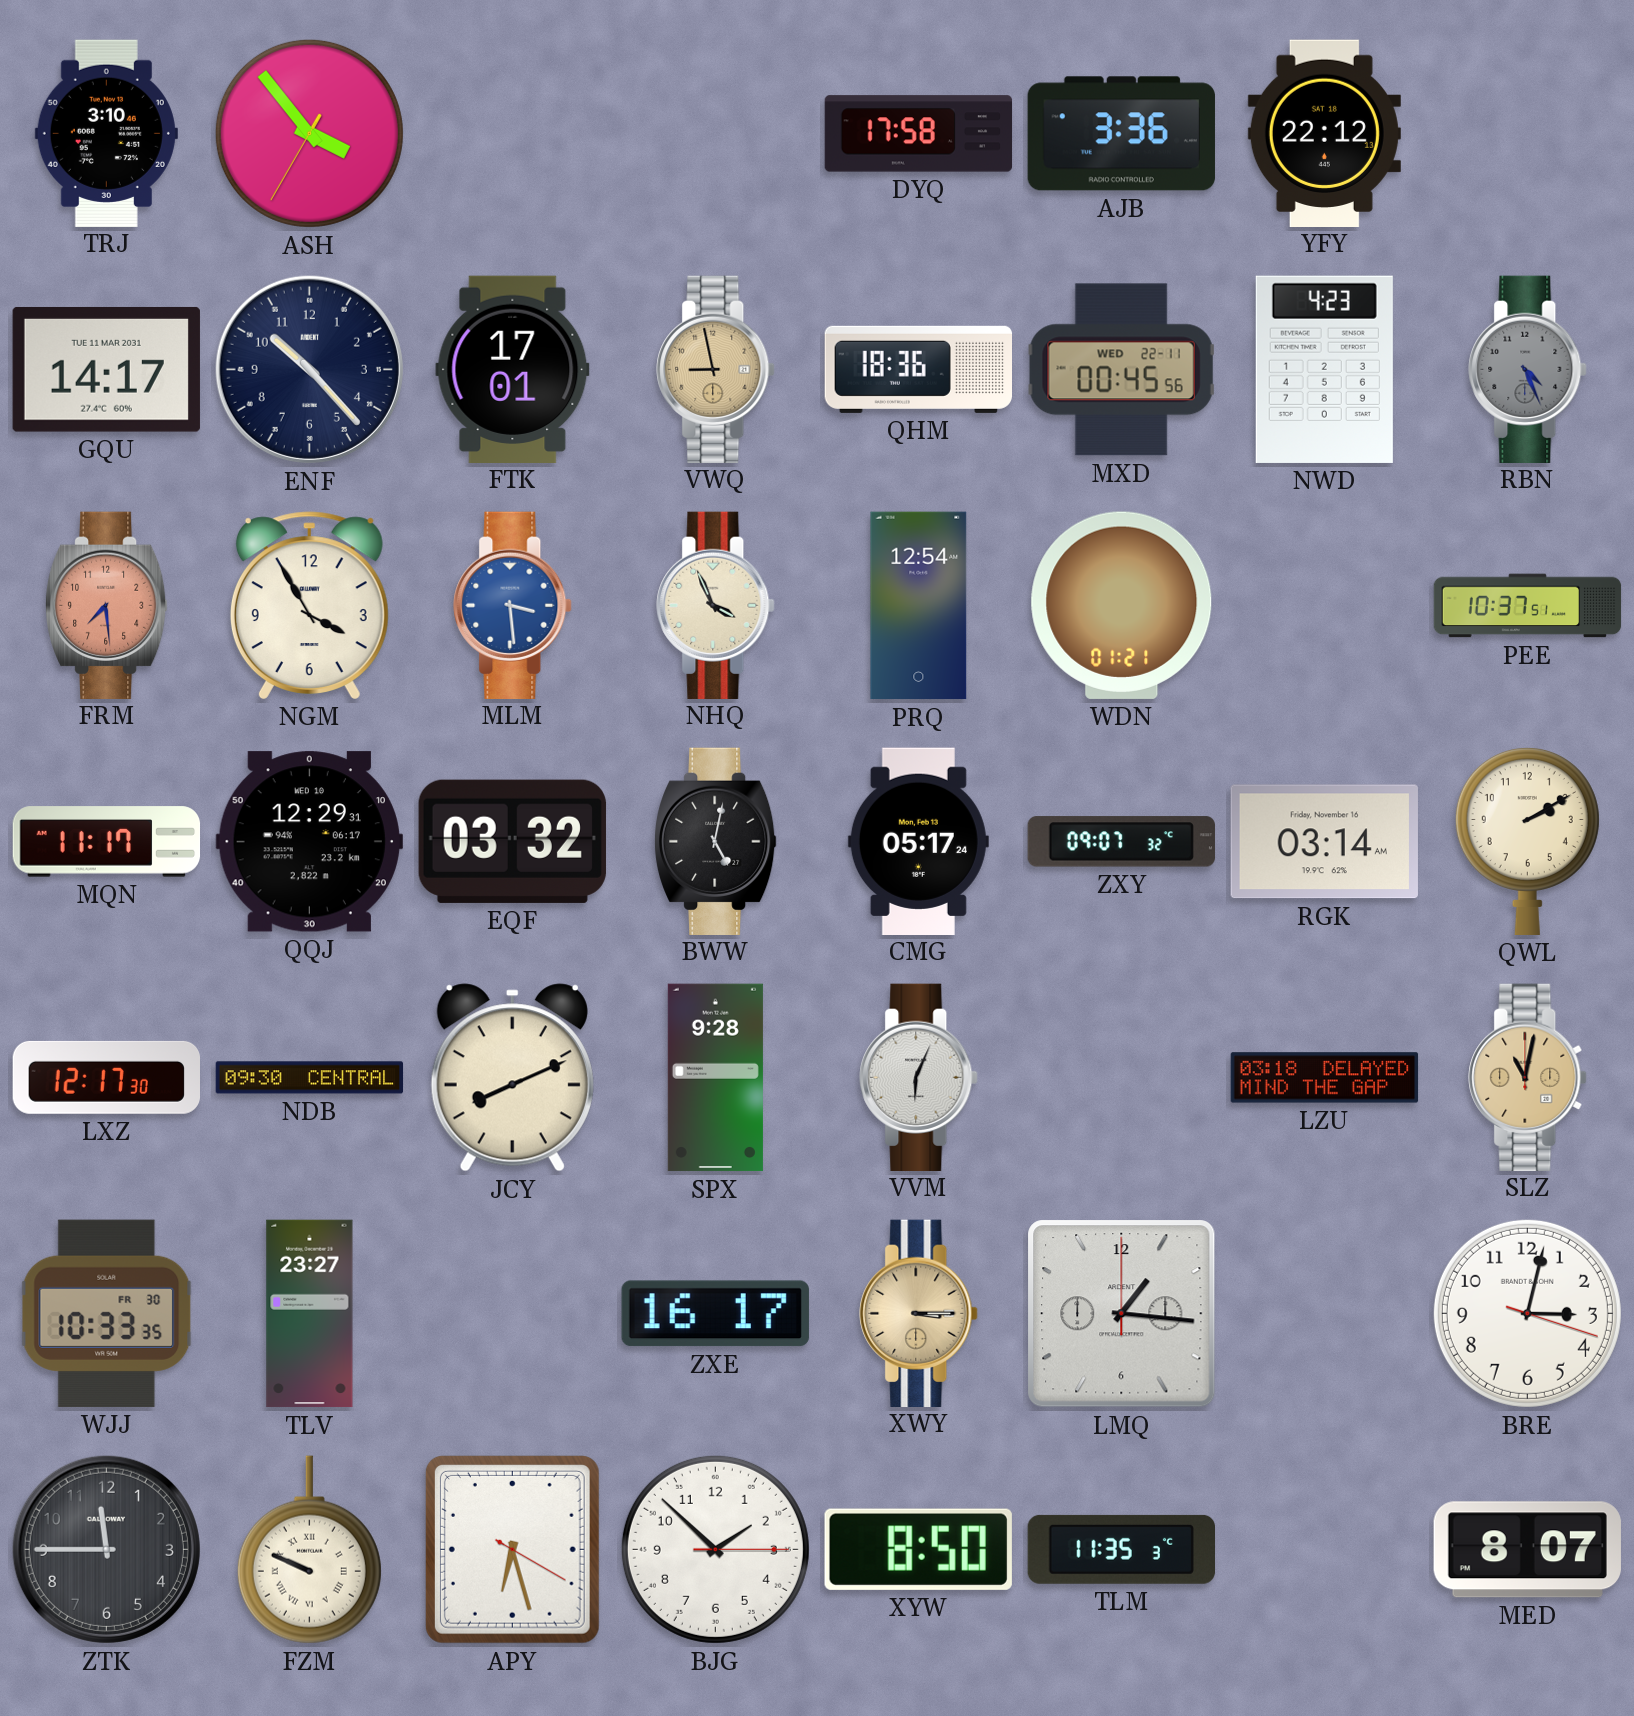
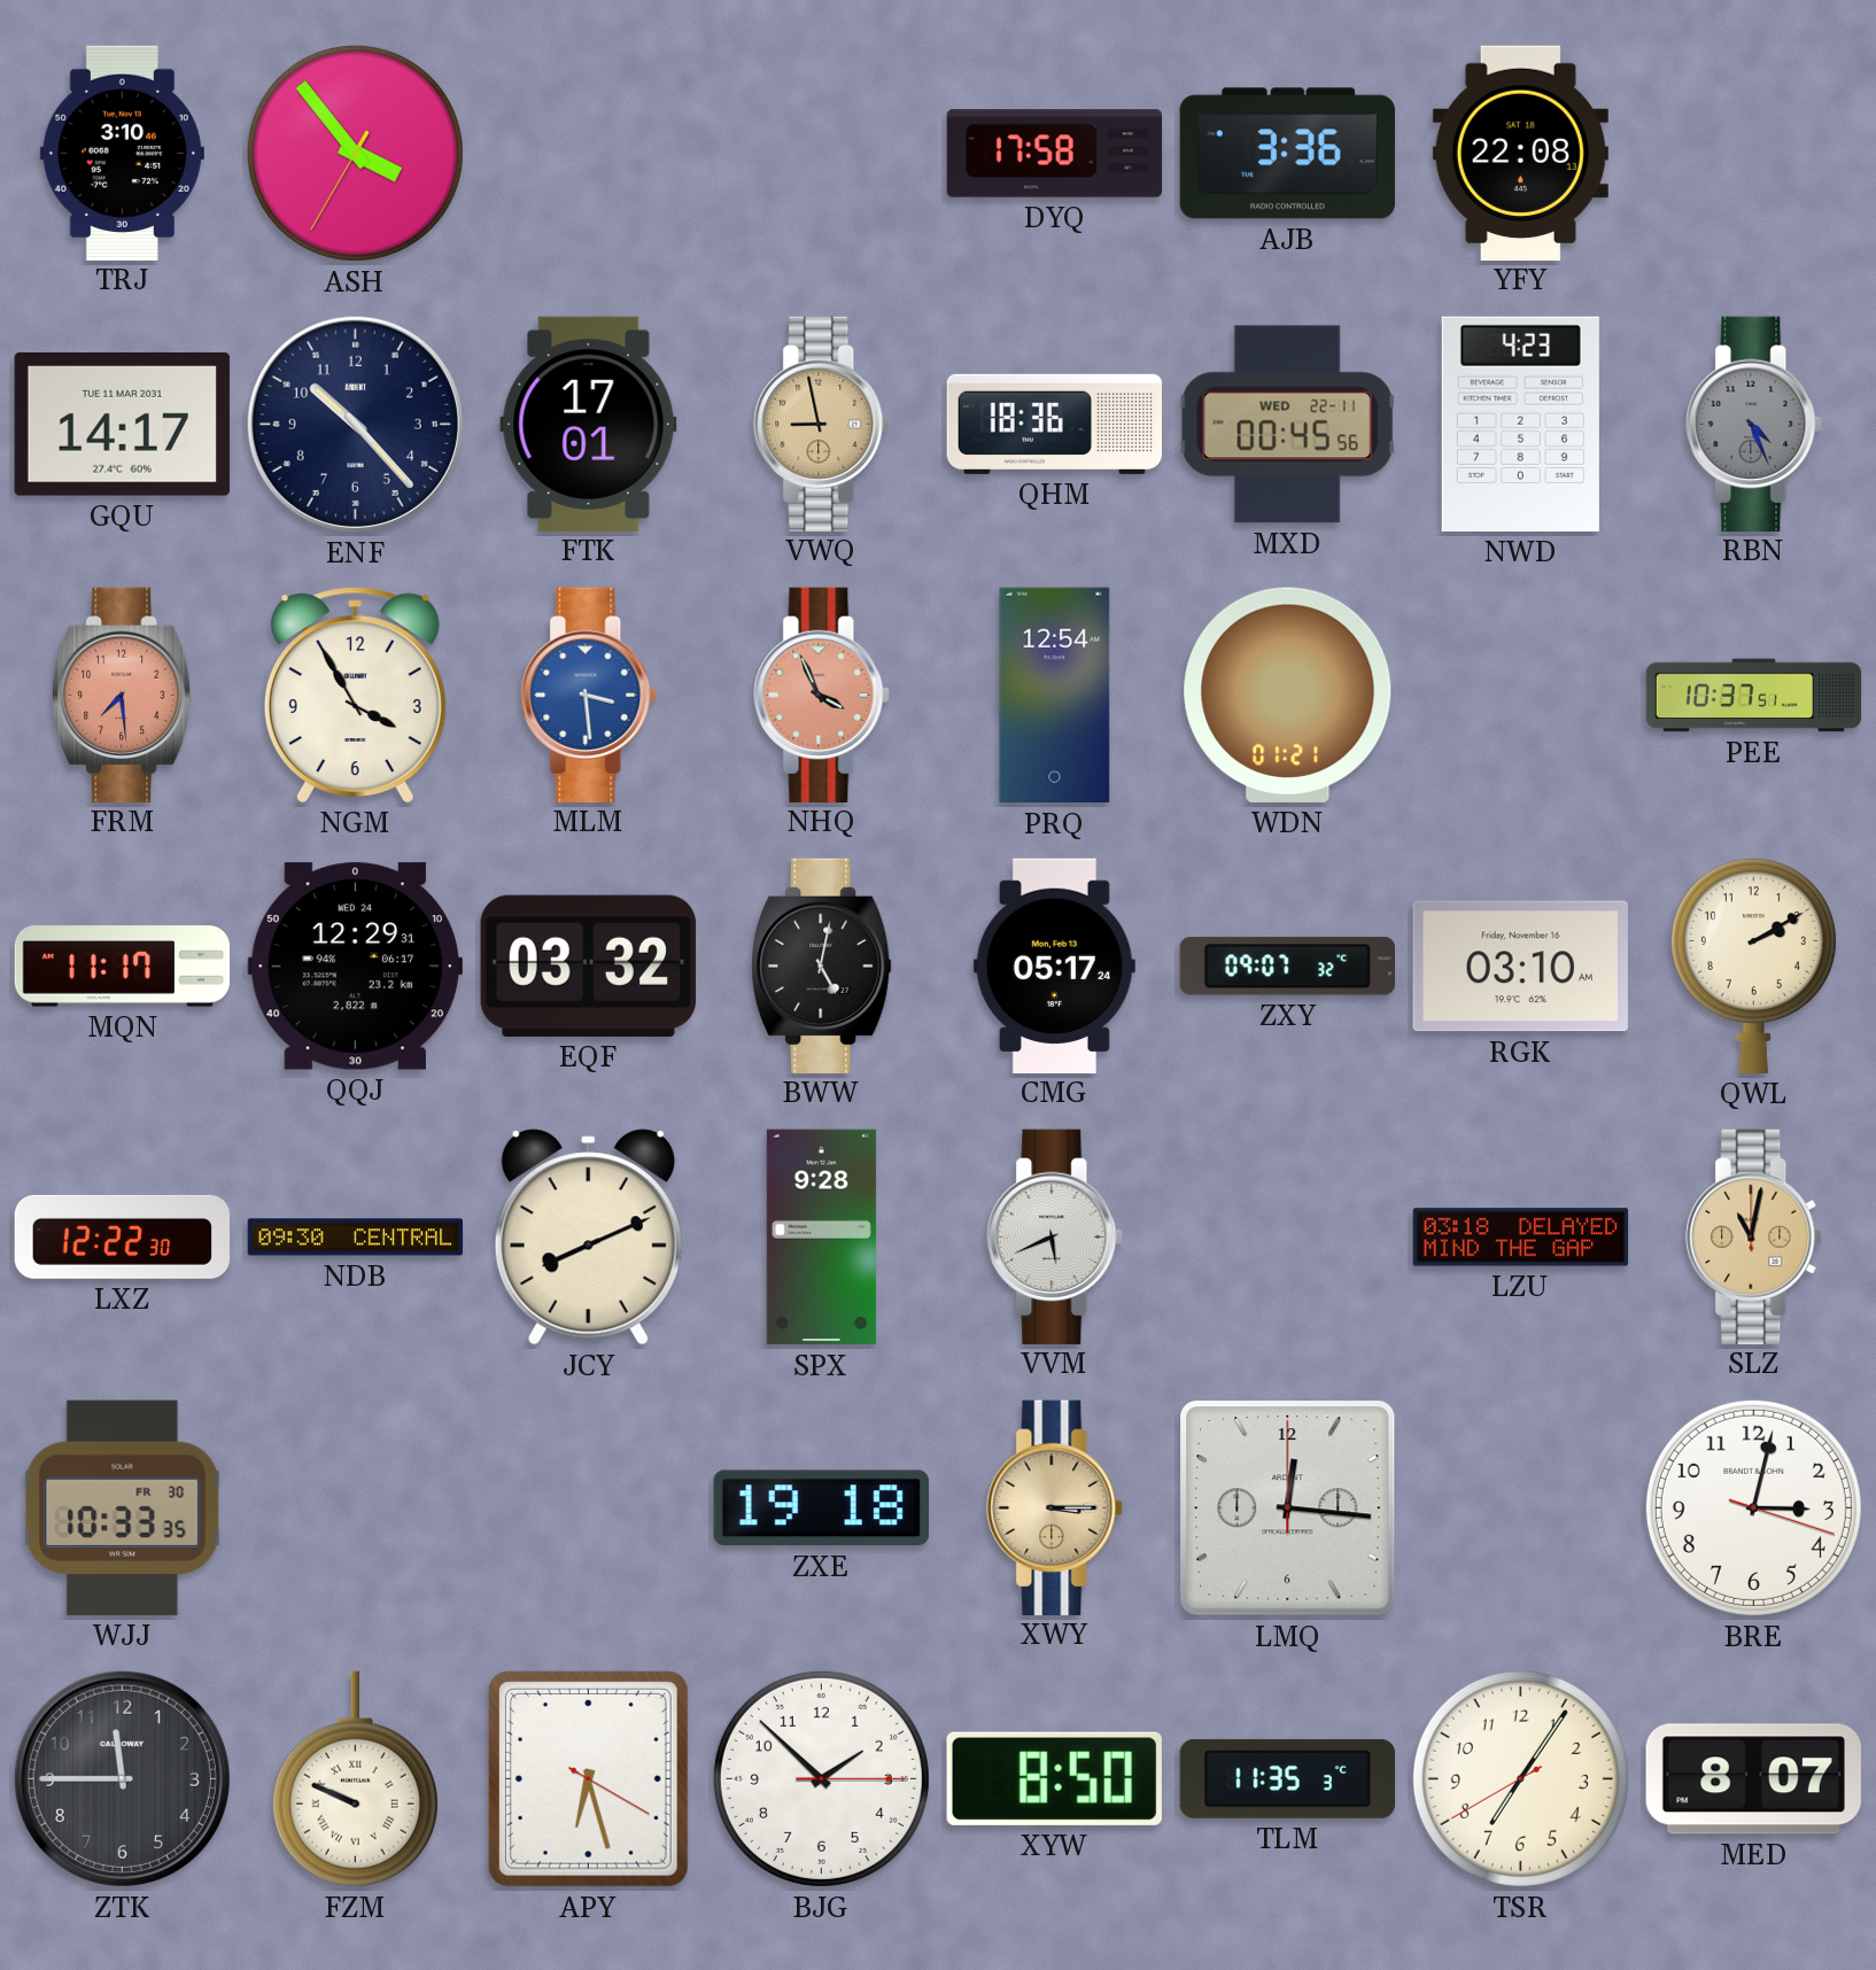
YFY: 22:12 -> 22:08 (1520, 153)
NHQ dial: cream -> salmon (822, 695)
QQJ date: WED 10 -> WED 24 (355, 967)
RGK: 03:14 -> 03:10 (1520, 967)
LXZ: 12:17 -> 12:22 (122, 1236)
VVM: 6:04 -> 5:41 (1055, 1236)
TLV: 23:27 -> none (310, 1314)
ZXE: 16:17 -> 19:18 (821, 1508)
LMQ: 1:16 -> 12:16 (1288, 1508)
TSR: none -> 7:05 (1520, 1778)
